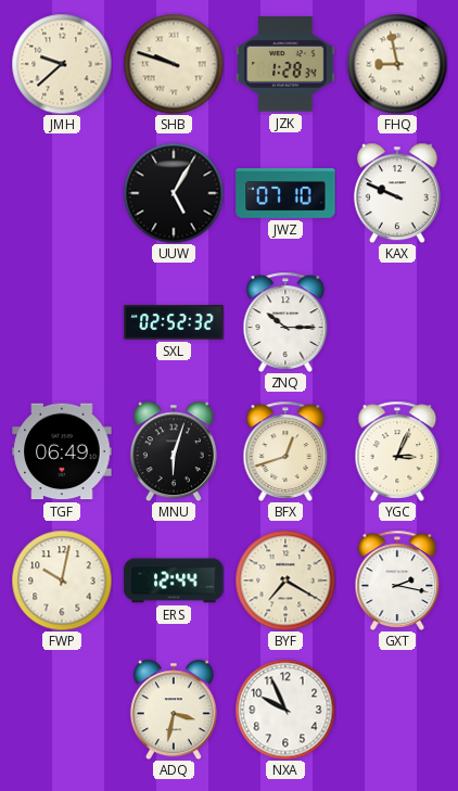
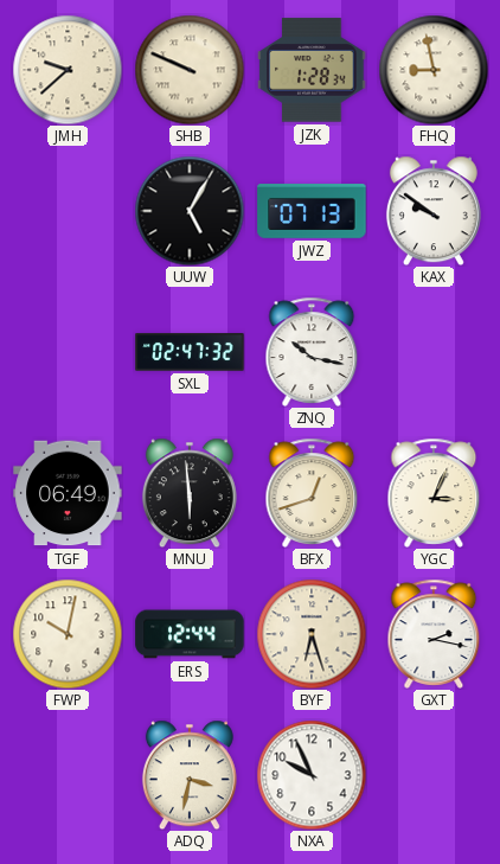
SHB: 9:48 -> 9:49 (190, 70)
JWZ: 07:10 -> 07:13 (312, 211)
KAX: 9:49 -> 9:51 (434, 211)
SXL: 02:52 -> 02:47 (190, 352)
ZNQ: 10:15 -> 10:17 (312, 352)
MNU: 6:03 -> 5:59 (190, 493)
BYF: 7:20 -> 6:27 (312, 634)
